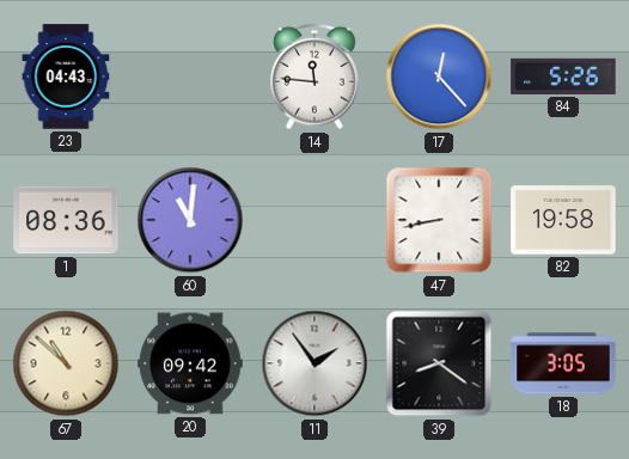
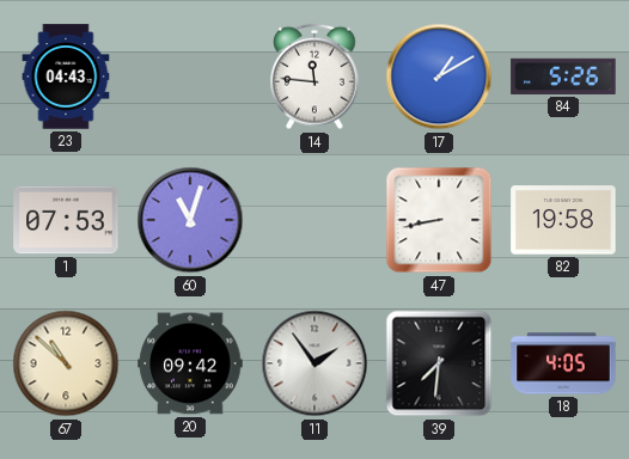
17: 12:23 -> 1:10 (439, 76)
1: 08:36 -> 07:53 (66, 220)
60: 11:01 -> 11:03 (190, 220)
39: 8:21 -> 7:31 (439, 363)
18: 3:05 -> 4:05 (563, 363)
